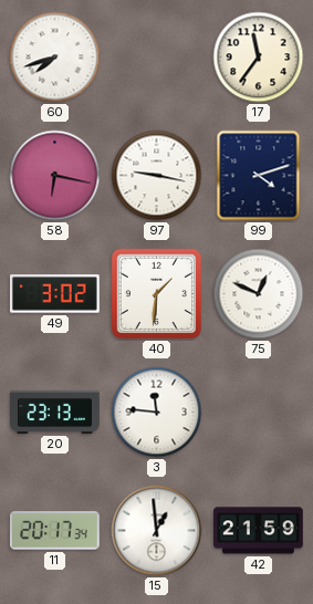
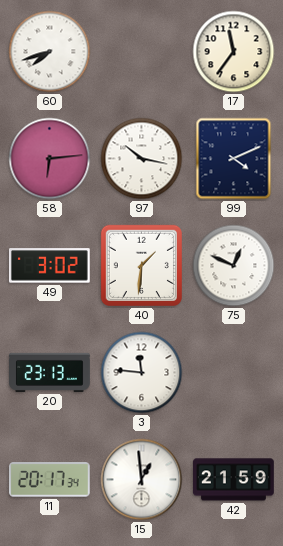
58: 6:17 -> 6:14 (50, 159)
97: 9:17 -> 10:17 (142, 159)
99: 4:12 -> 4:11 (234, 159)
